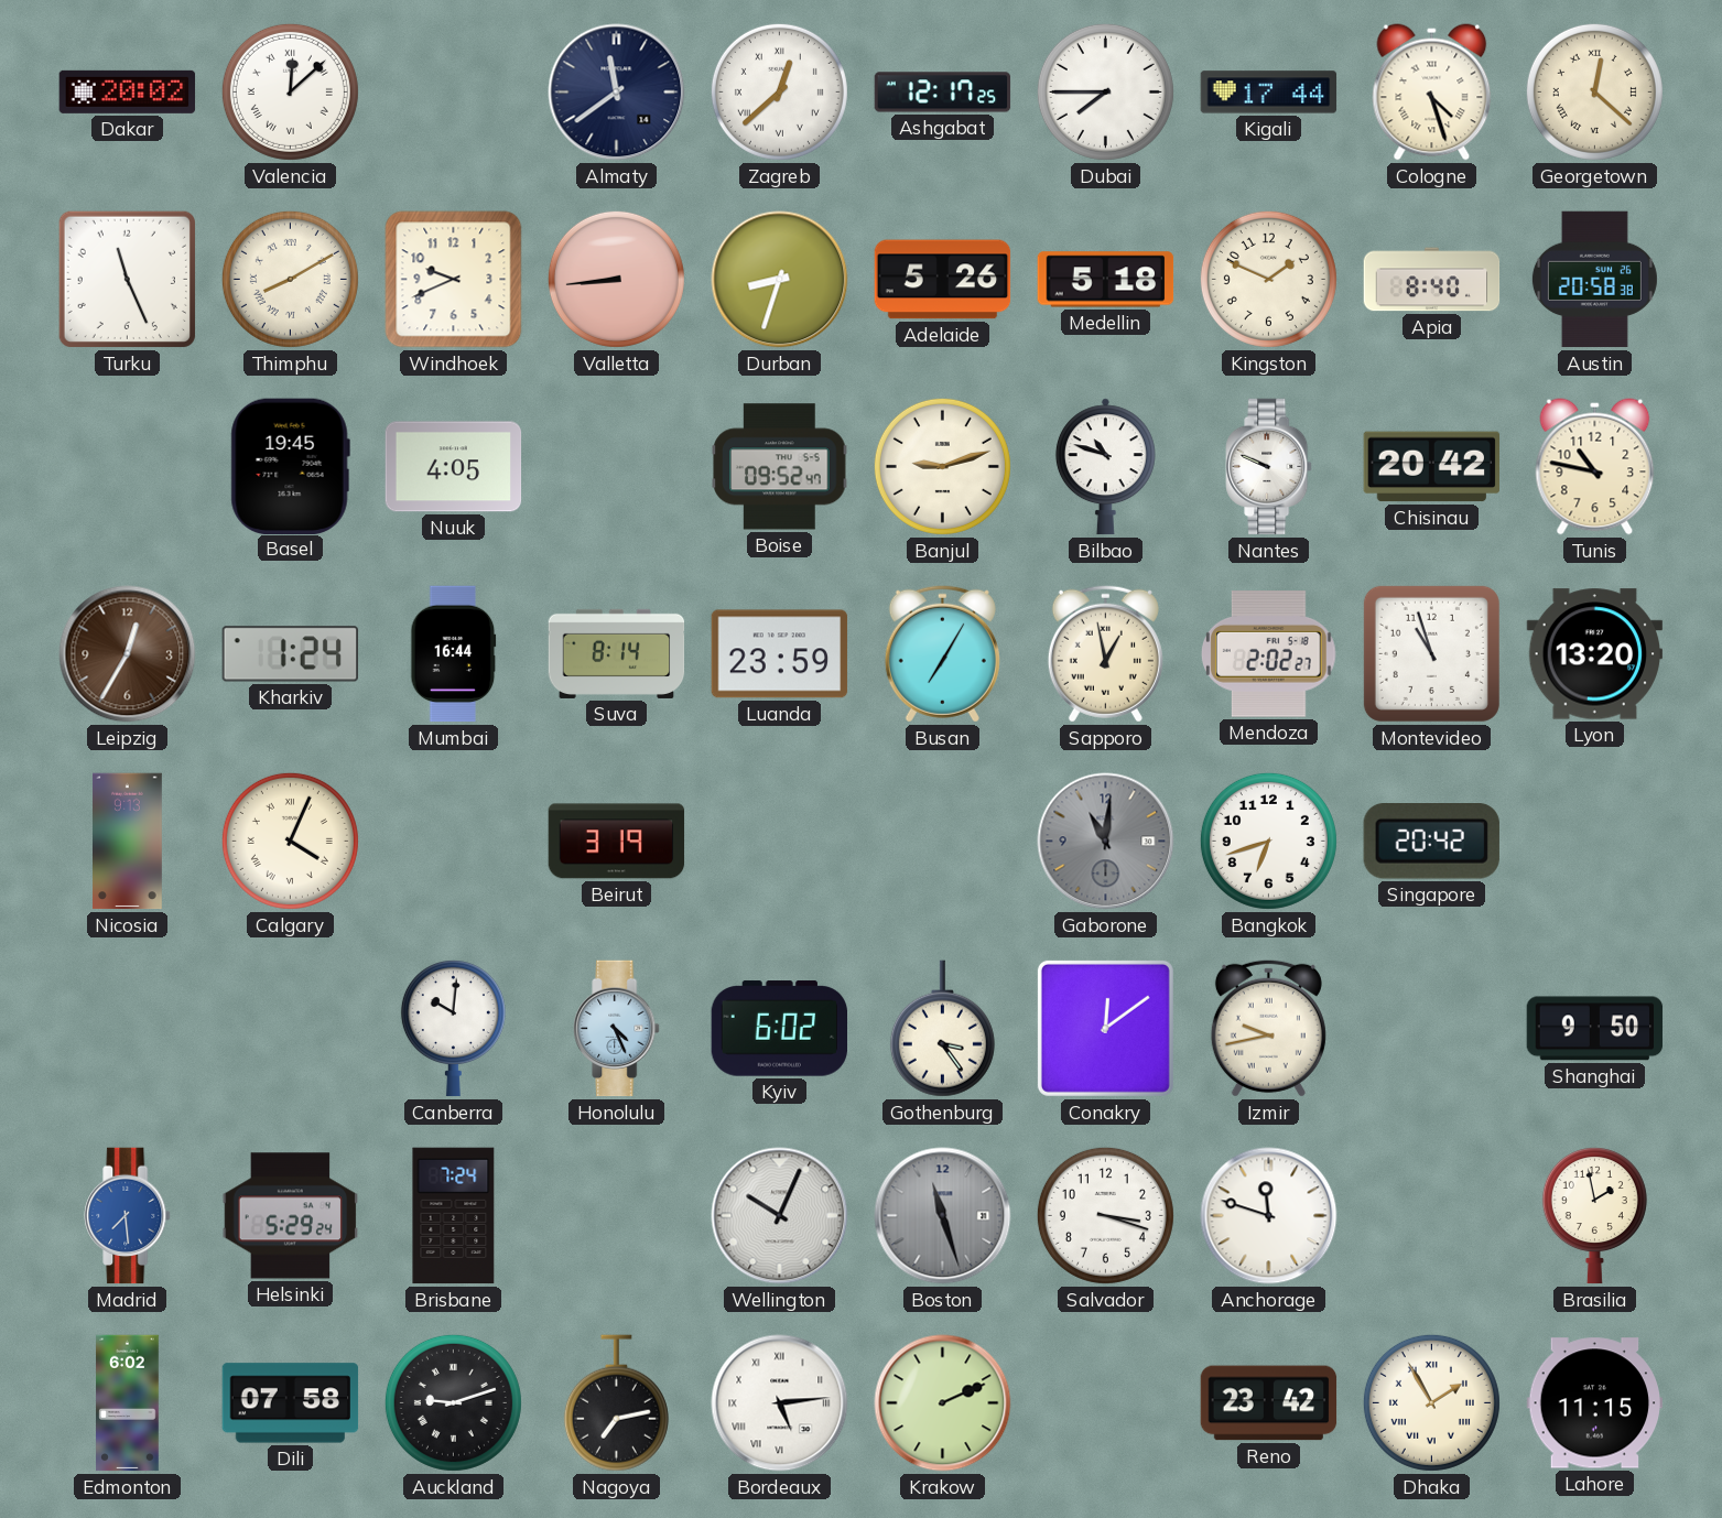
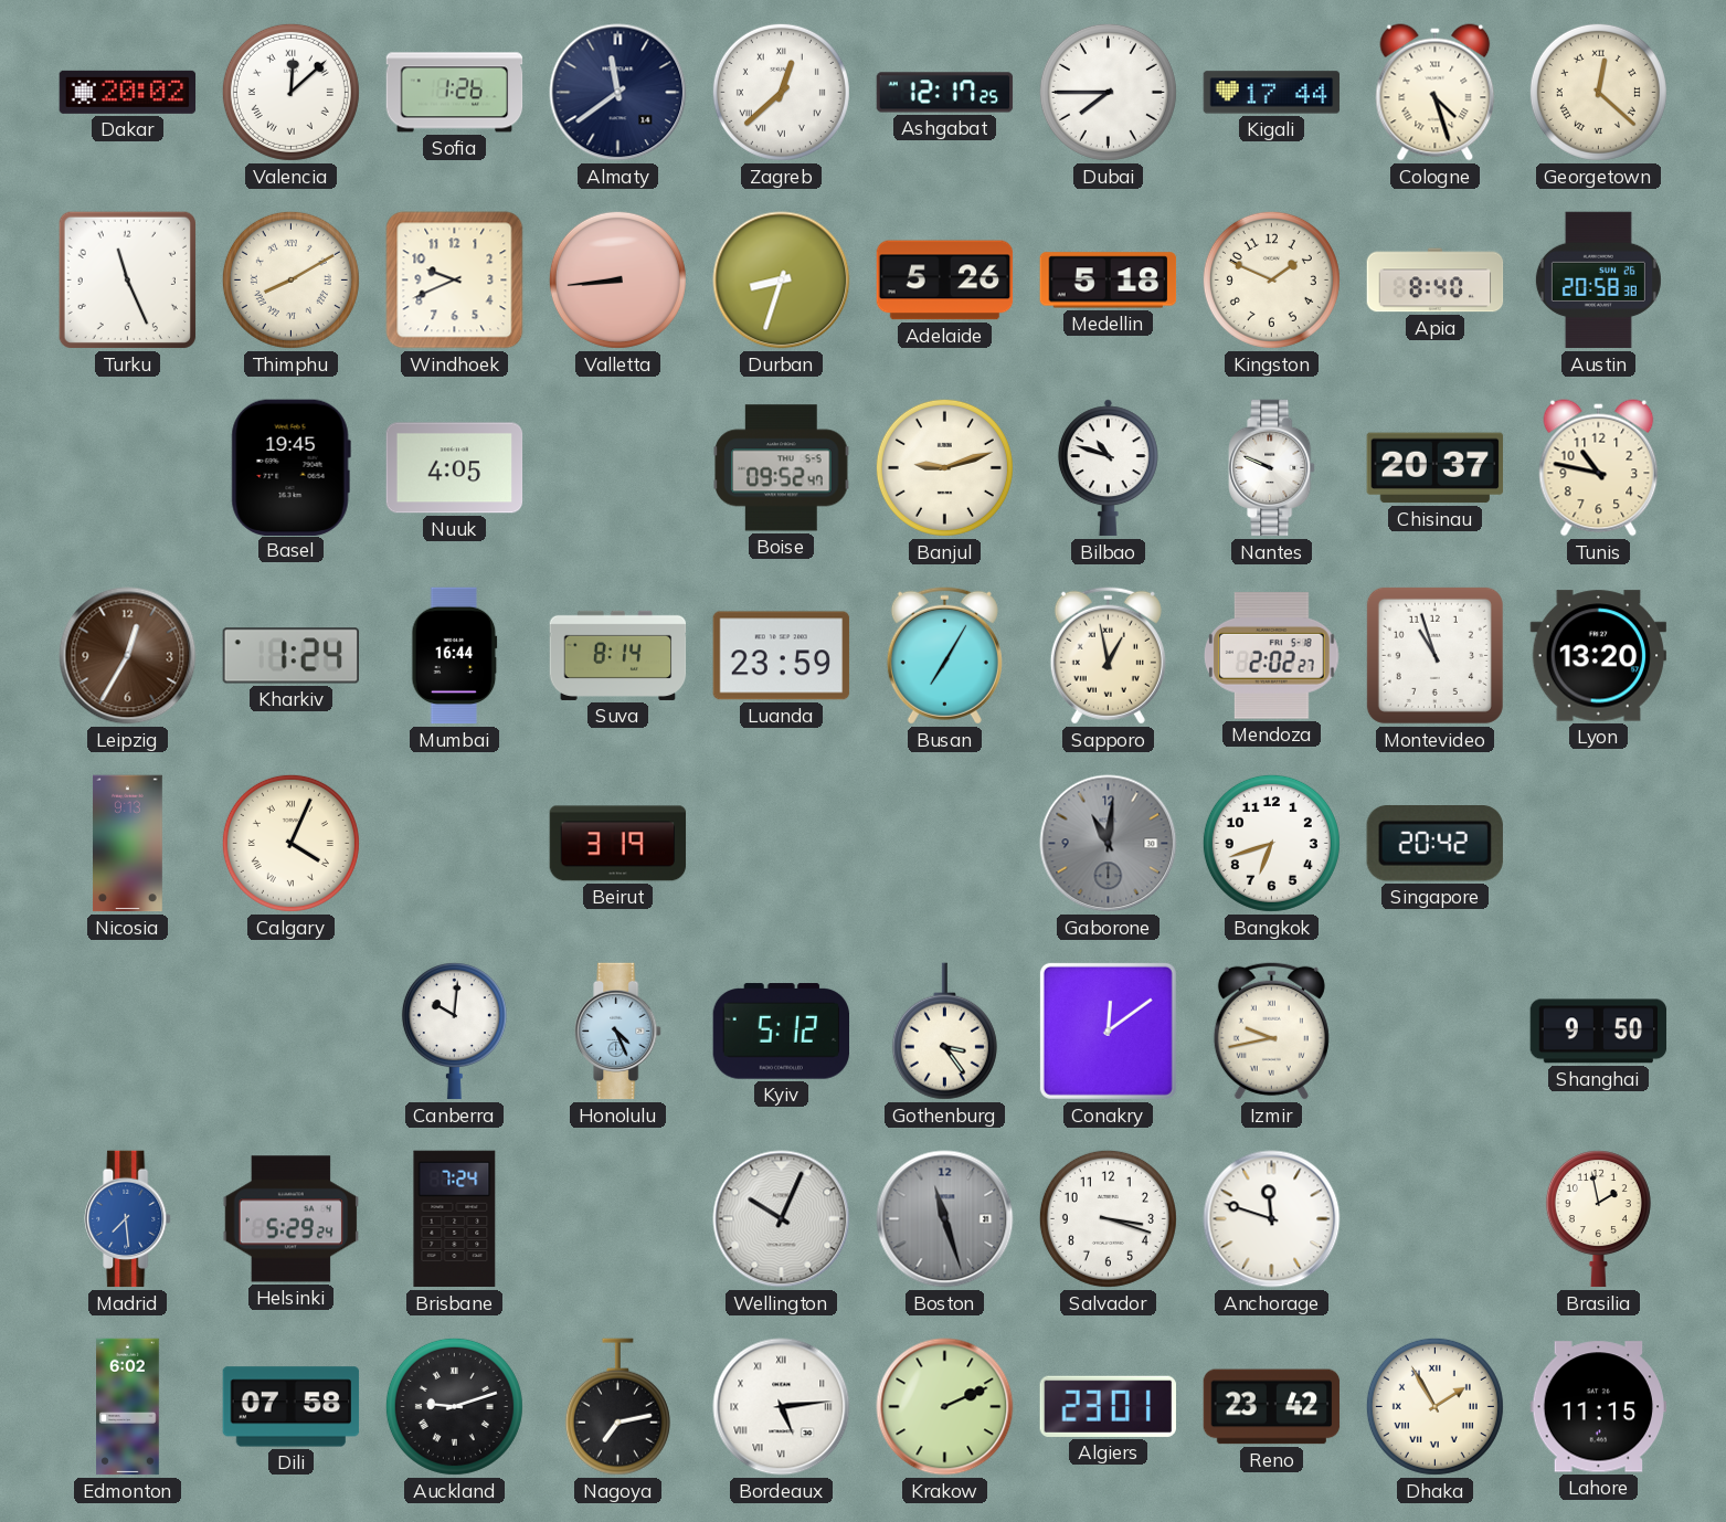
Sofia: none -> 1:26 (455, 93)
Chisinau: 20:42 -> 20:37 (1434, 468)
Kyiv: 6:02 -> 5:12 (781, 1032)
Algiers: none -> 23:01 (1108, 1406)
